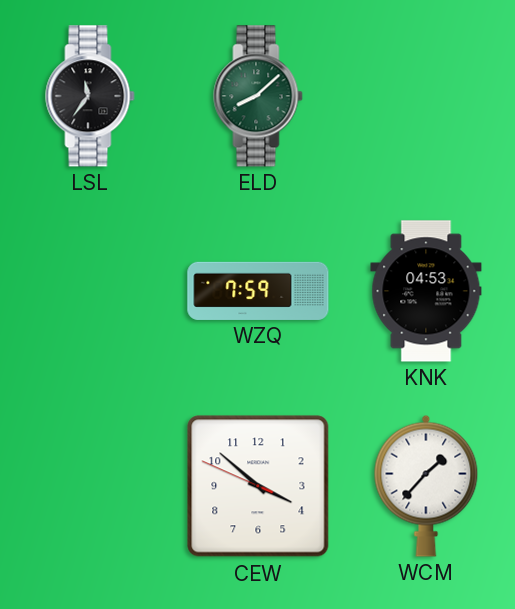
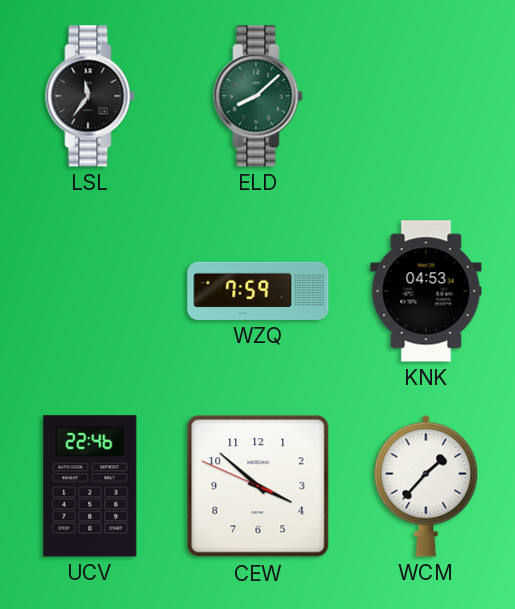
UCV: none -> 22:46 (90, 486)
